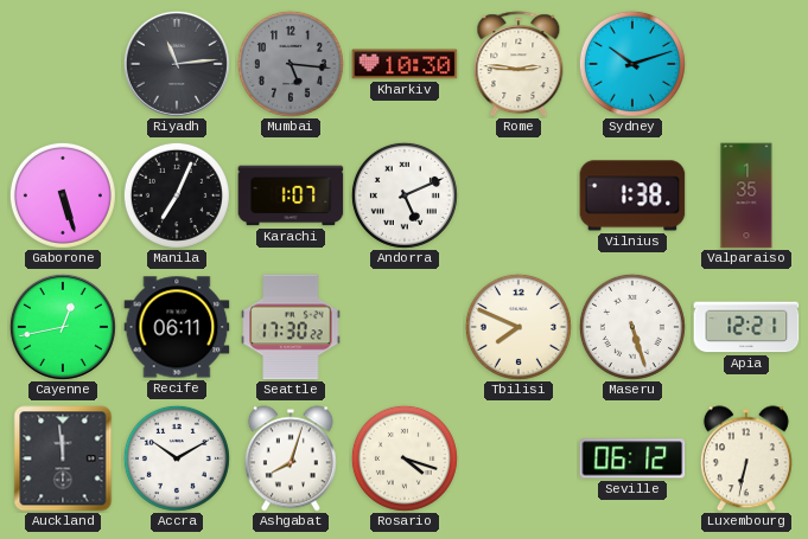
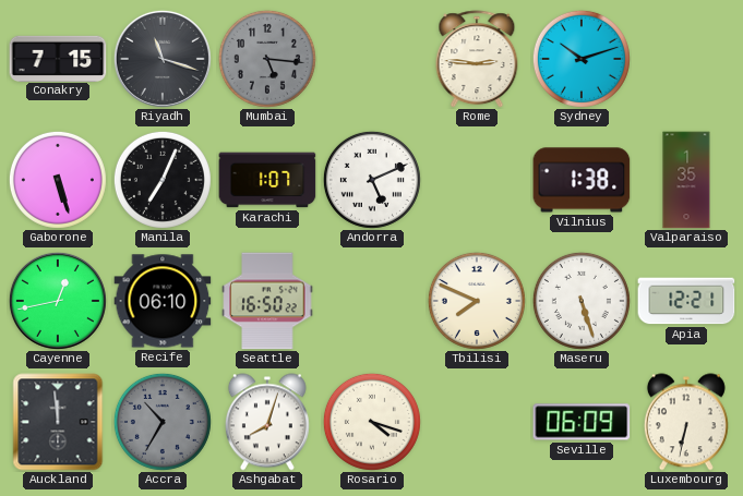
Conakry: none -> 7:15 (58, 58)
Riyadh: 11:14 -> 11:18 (163, 59)
Kharkiv: 10:30 -> none (405, 64)
Recife: 06:11 -> 06:10 (163, 301)
Seattle: 17:30 -> 16:50 (267, 301)
Accra: 10:10 -> 10:35 (163, 422)
Accra dial: white -> grey (163, 422)
Seville: 06:12 -> 06:09 (582, 422)
